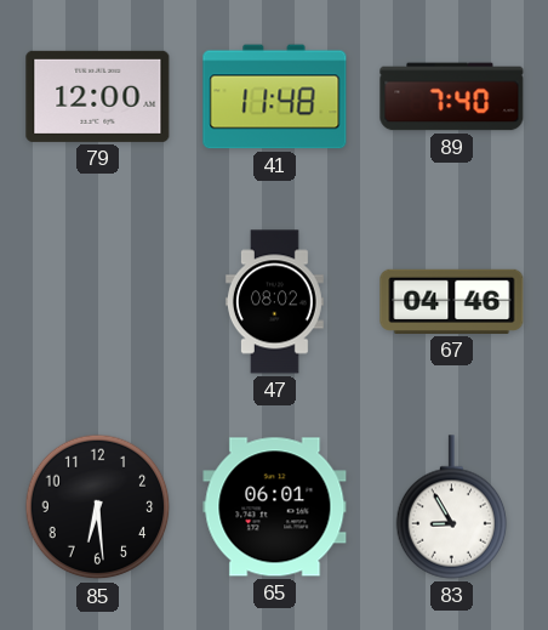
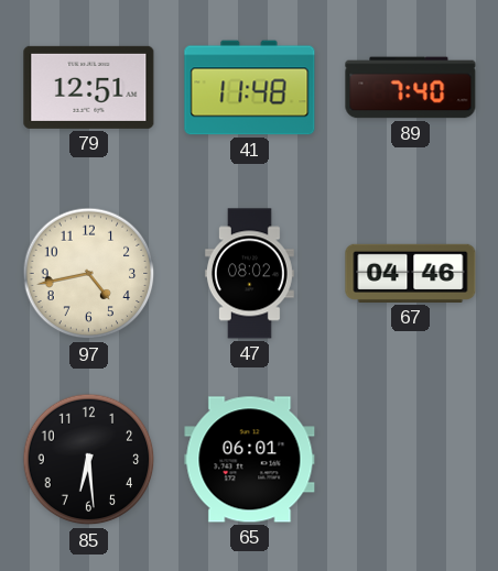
79: 12:00 -> 12:51 (89, 87)
97: none -> 4:43 (89, 274)
83: 8:55 -> none (452, 507)
